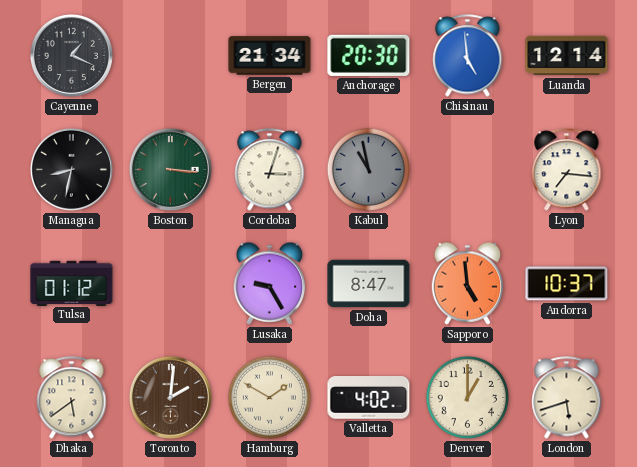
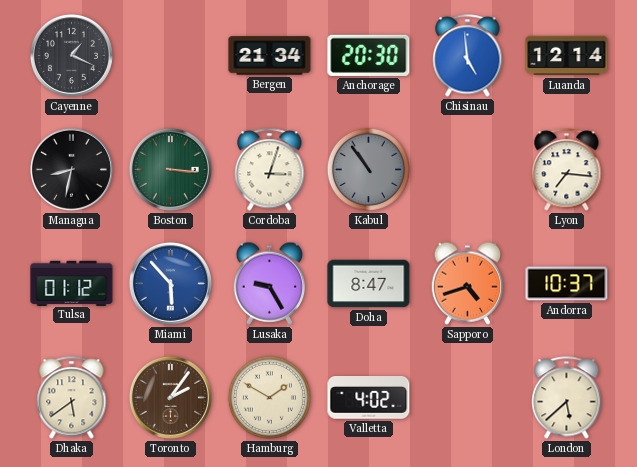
Kabul: 10:58 -> 10:54 (368, 169)
Miami: none -> 5:53 (170, 283)
Sapporo: 4:59 -> 4:42 (468, 283)
Toronto: 2:01 -> 2:06 (170, 397)
Denver: 1:00 -> none (467, 397)
London: 5:42 -> 5:38 (567, 398)
